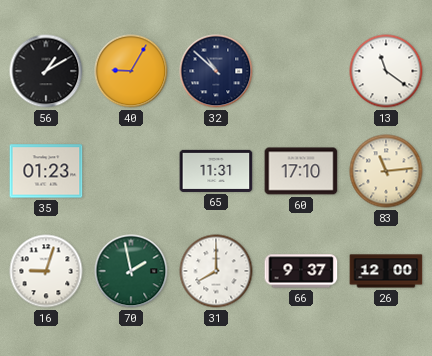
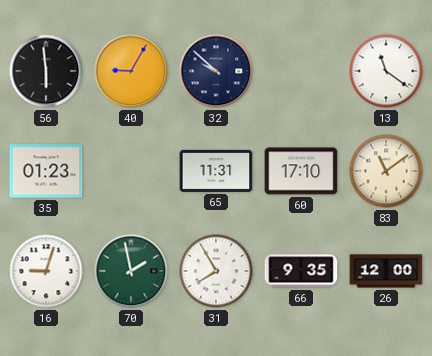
56: 1:10 -> 5:59 (46, 71)
32: 10:52 -> 9:52 (216, 71)
83: 11:14 -> 11:09 (386, 171)
31: 8:00 -> 7:55 (216, 271)
66: 9:37 -> 9:35 (301, 271)
